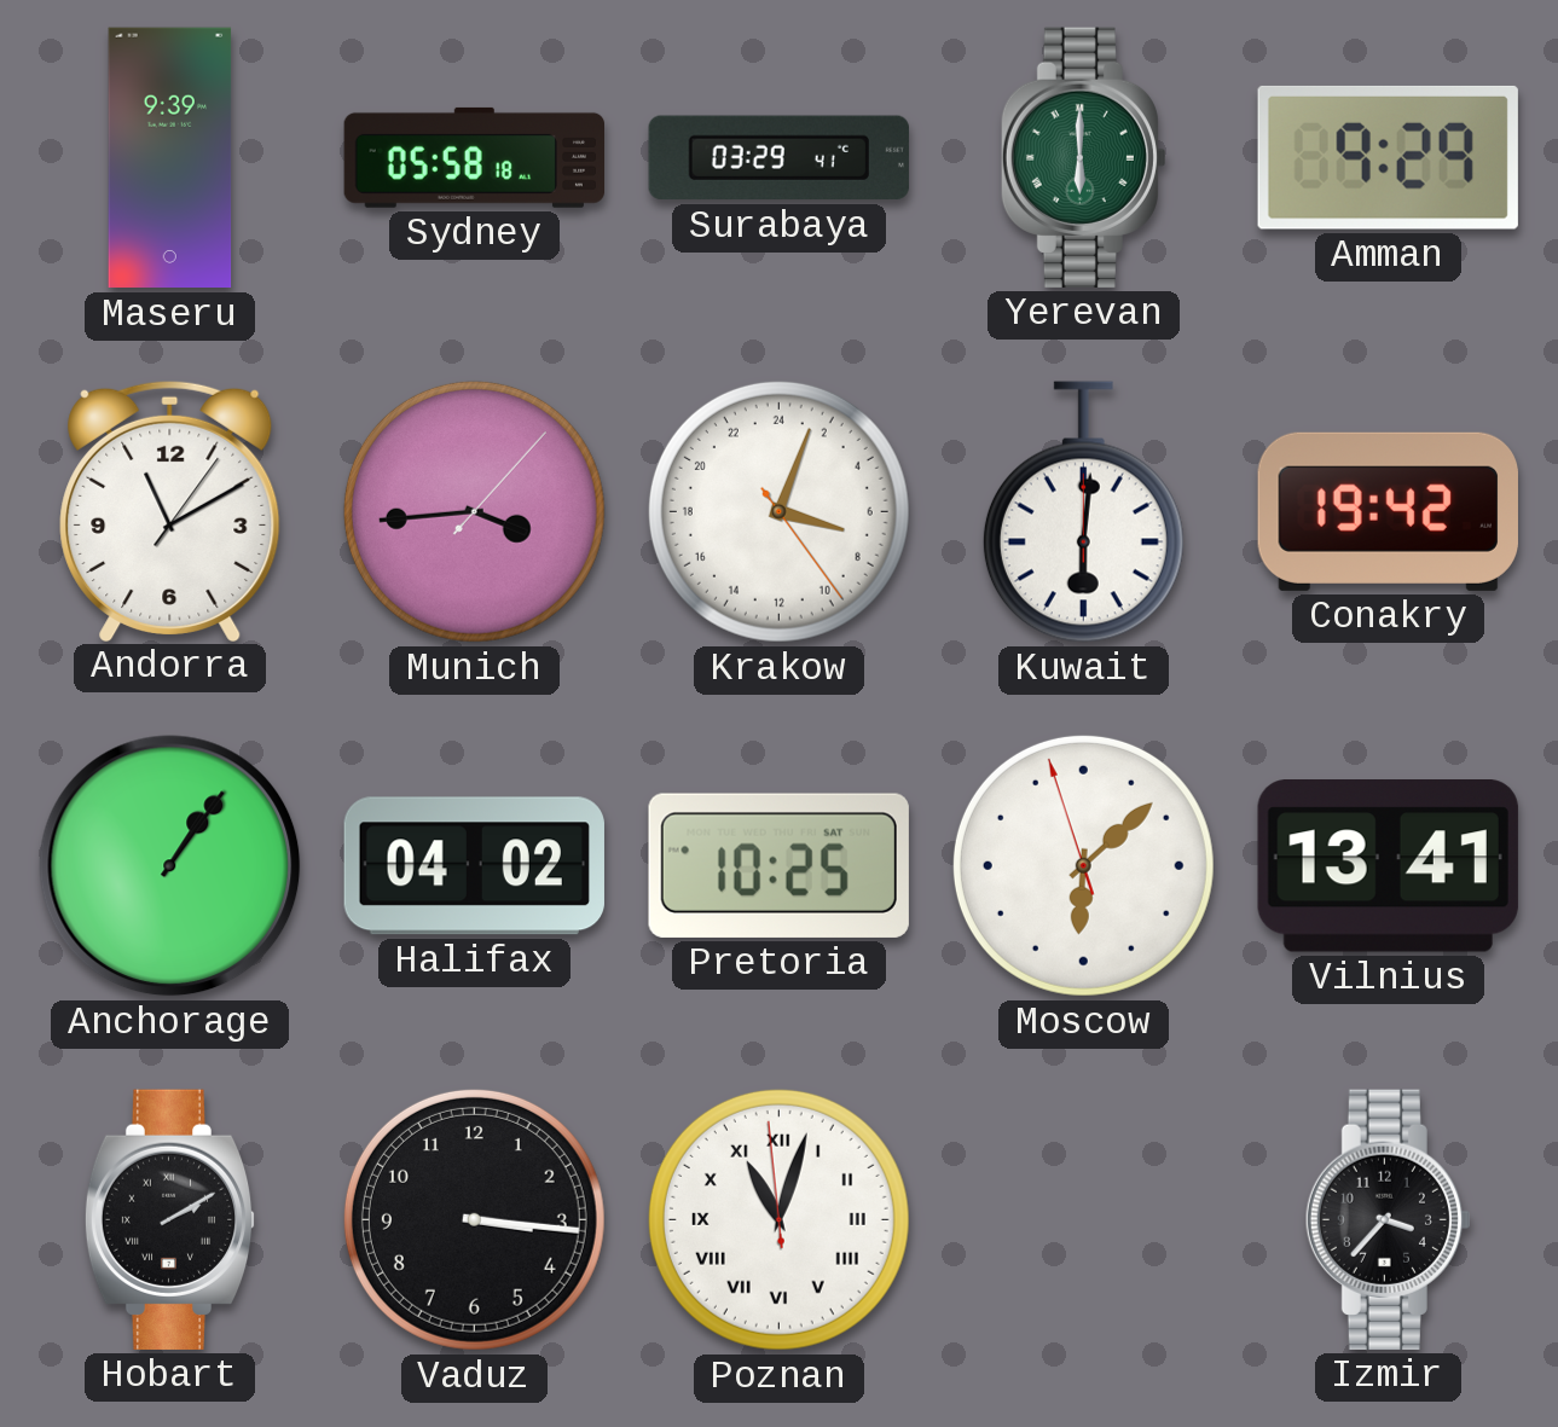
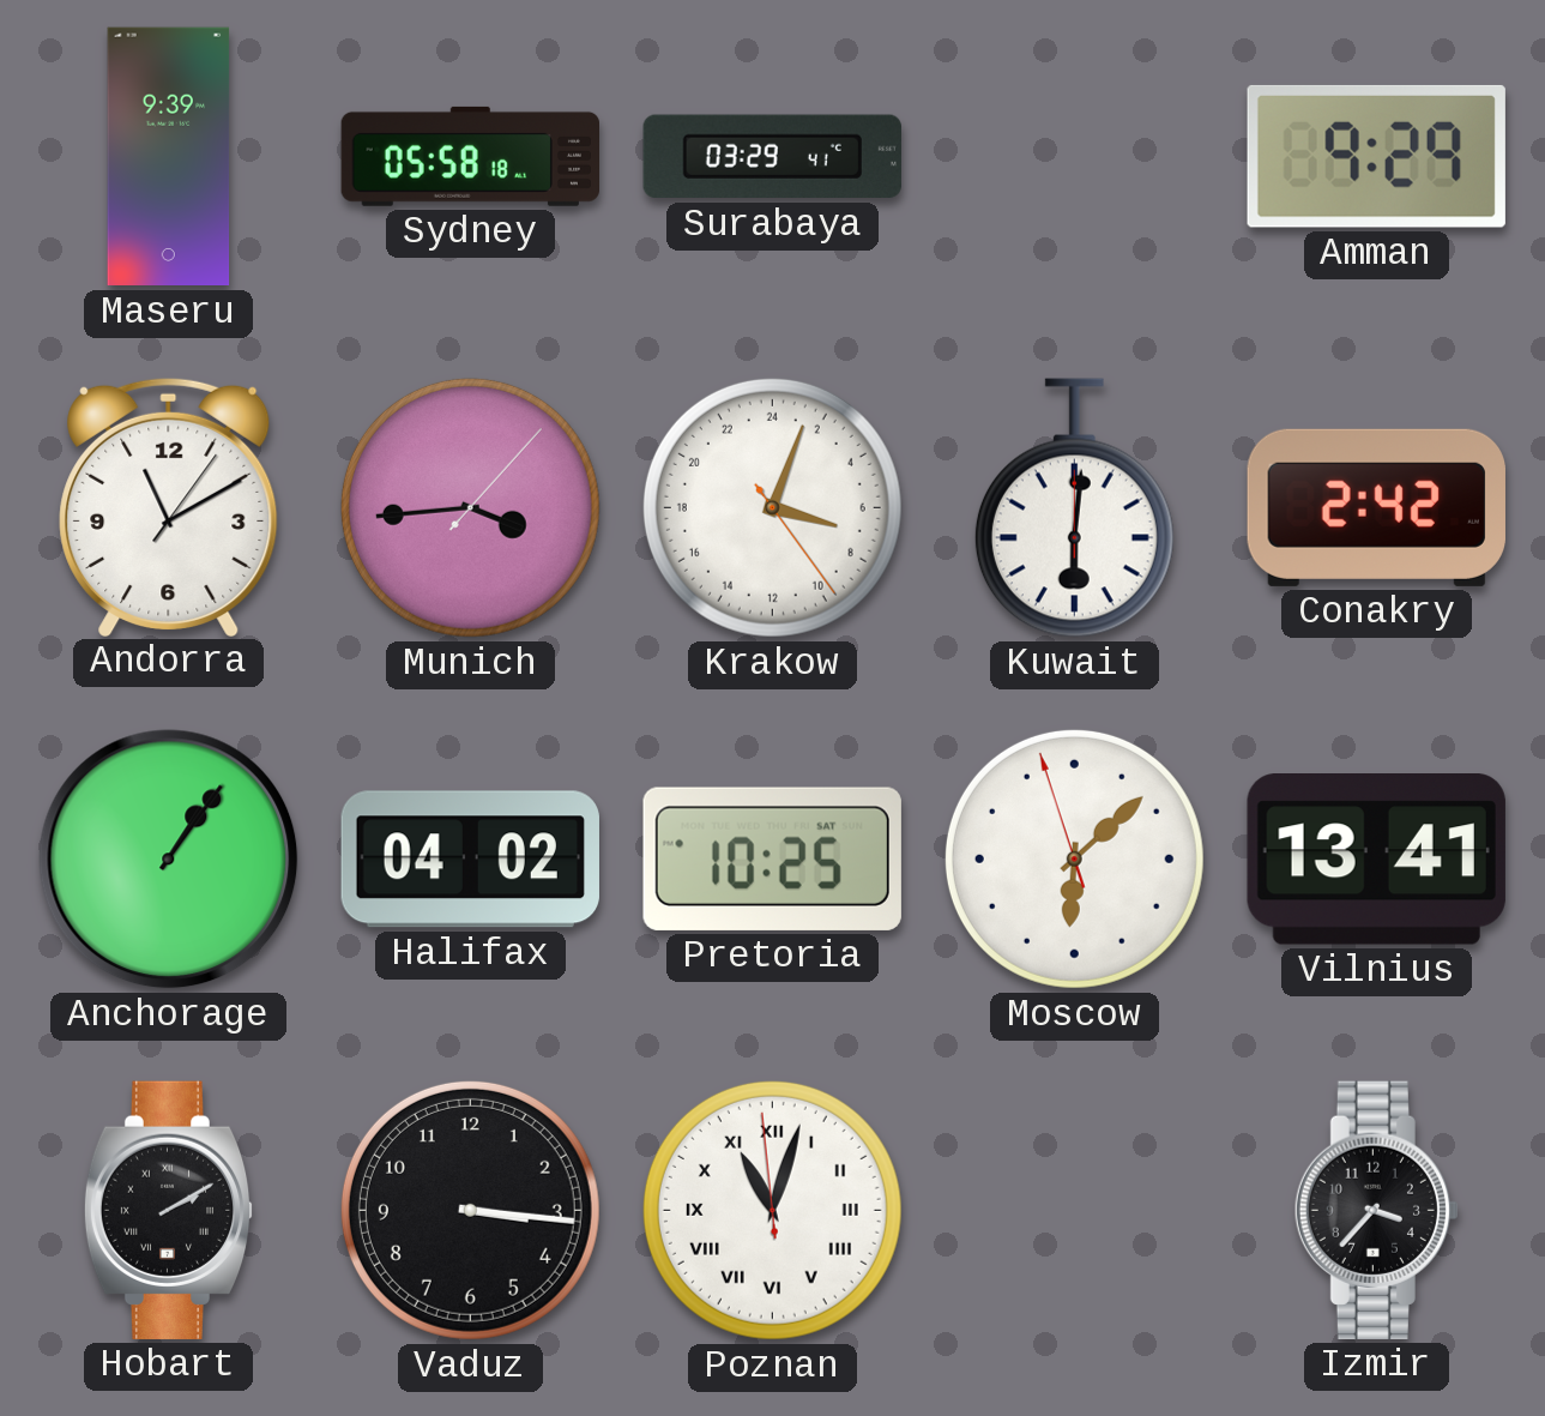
Yerevan: 6:00 -> none (1083, 157)
Conakry: 19:42 -> 2:42 (1376, 507)
